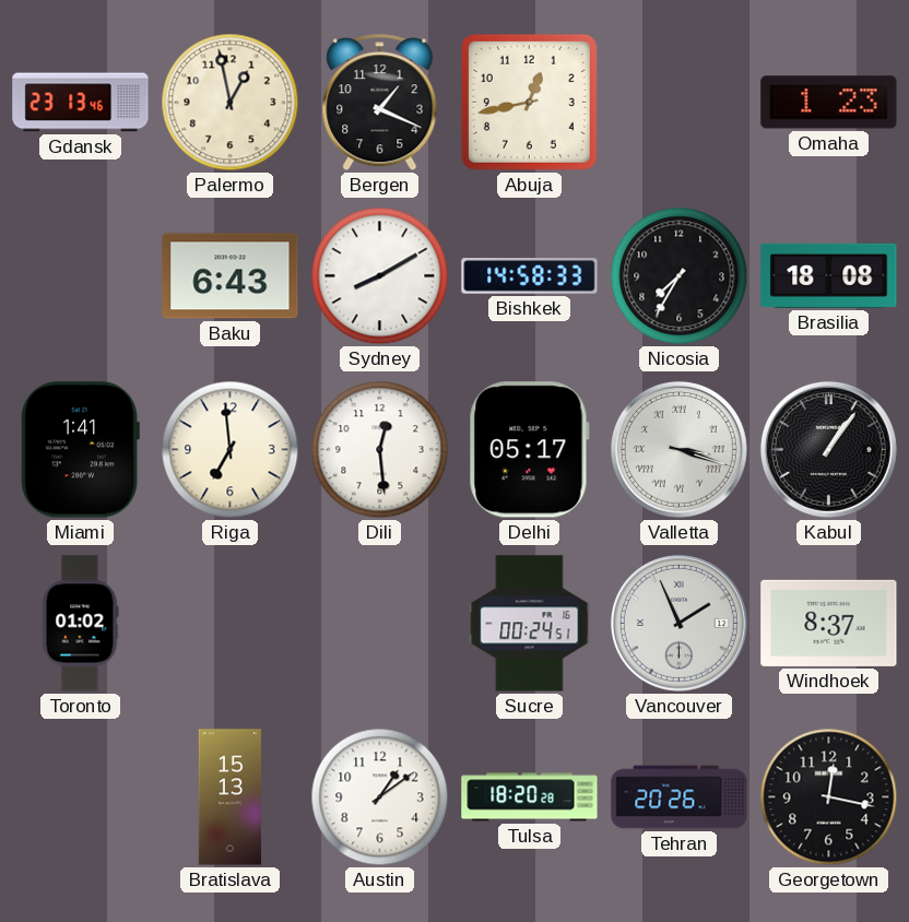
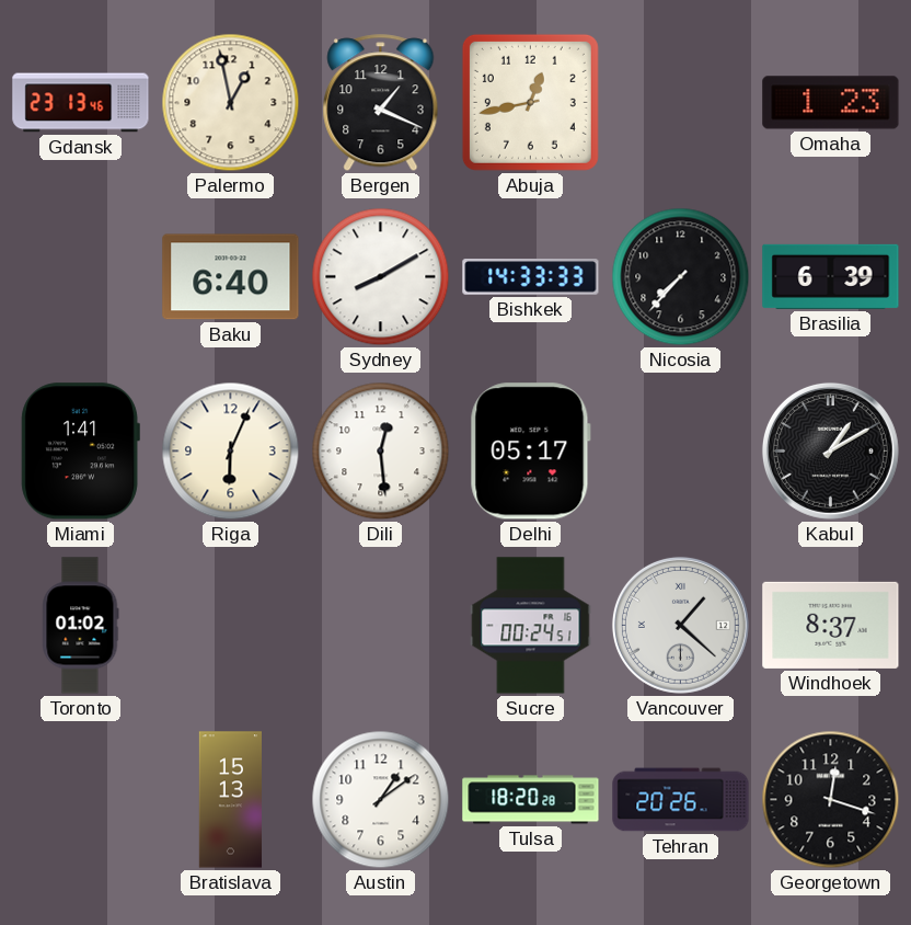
Baku: 6:43 -> 6:40 (231, 277)
Bishkek: 14:58 -> 14:33 (531, 277)
Nicosia: 7:35 -> 7:37 (681, 277)
Brasilia: 18:08 -> 6:39 (831, 276)
Riga: 6:59 -> 6:04 (231, 452)
Valletta: 3:18 -> none (678, 449)
Kabul: 1:06 -> 1:10 (830, 450)
Vancouver: 1:56 -> 1:22 (680, 625)
Georgetown: 12:17 -> 12:18 (831, 800)
